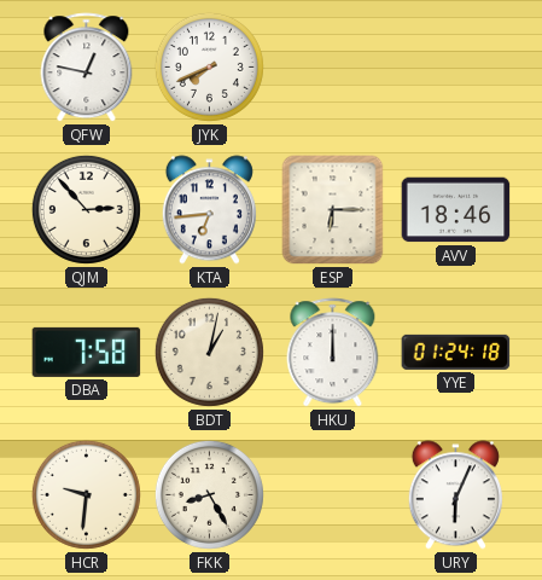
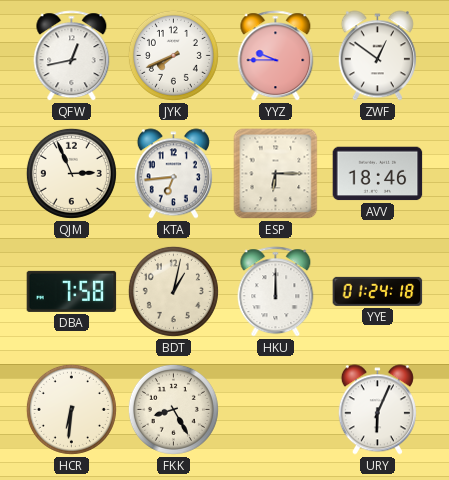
QFW: 12:47 -> 12:43 (72, 56)
YYZ: none -> 9:45 (276, 56)
ZWF: none -> 12:51 (377, 56)
QJM: 2:53 -> 2:56 (71, 173)
HCR: 9:31 -> 6:31 (71, 409)
